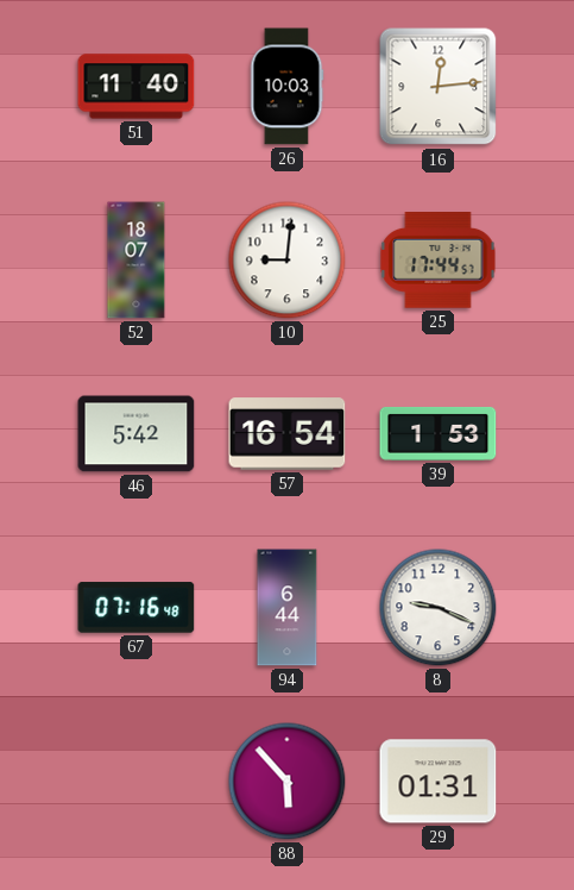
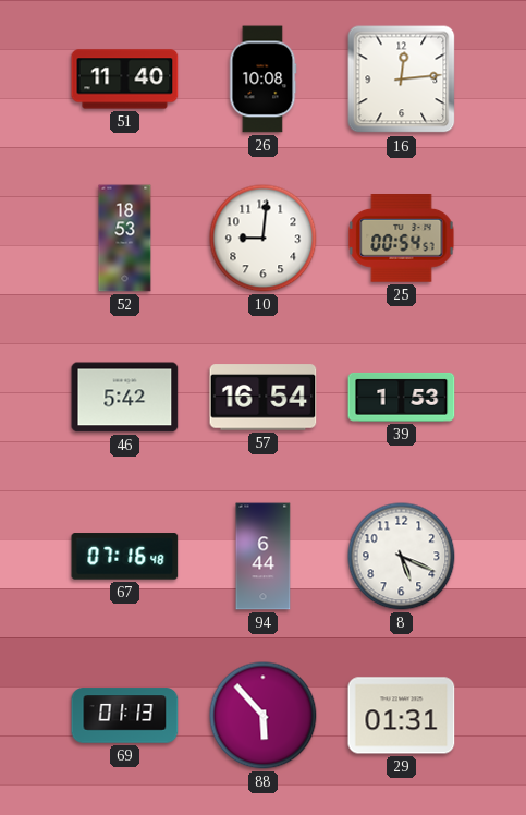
26: 10:03 -> 10:08 (262, 80)
52: 18:07 -> 18:53 (125, 239)
25: 17:44 -> 00:54 (402, 239)
8: 9:19 -> 5:19 (402, 557)
69: none -> 01:13 (125, 716)
